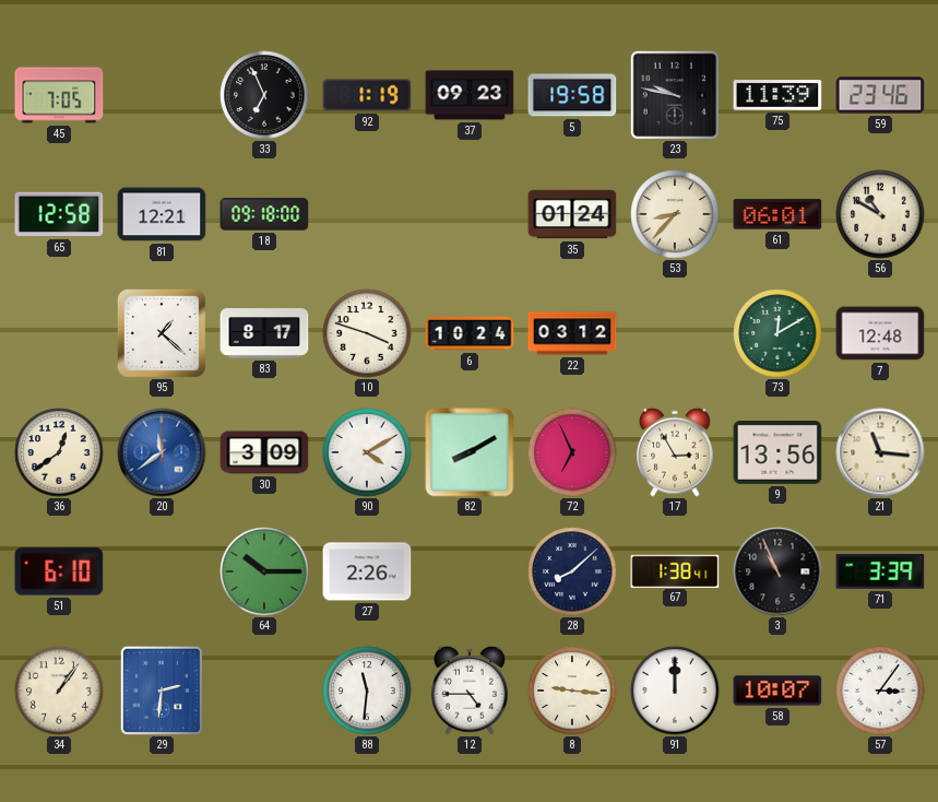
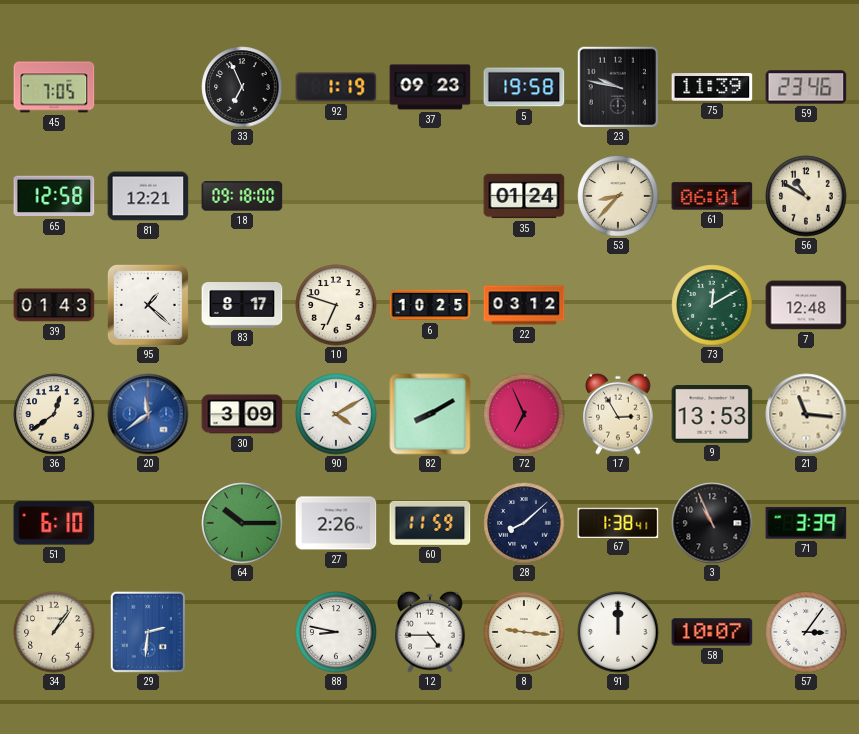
39: none -> 01:43 (54, 305)
10: 3:48 -> 6:48 (336, 305)
6: 10:24 -> 10:25 (430, 305)
9: 13:56 -> 13:53 (712, 415)
60: none -> 11:59 (430, 523)
88: 11:31 -> 8:47 (336, 632)
